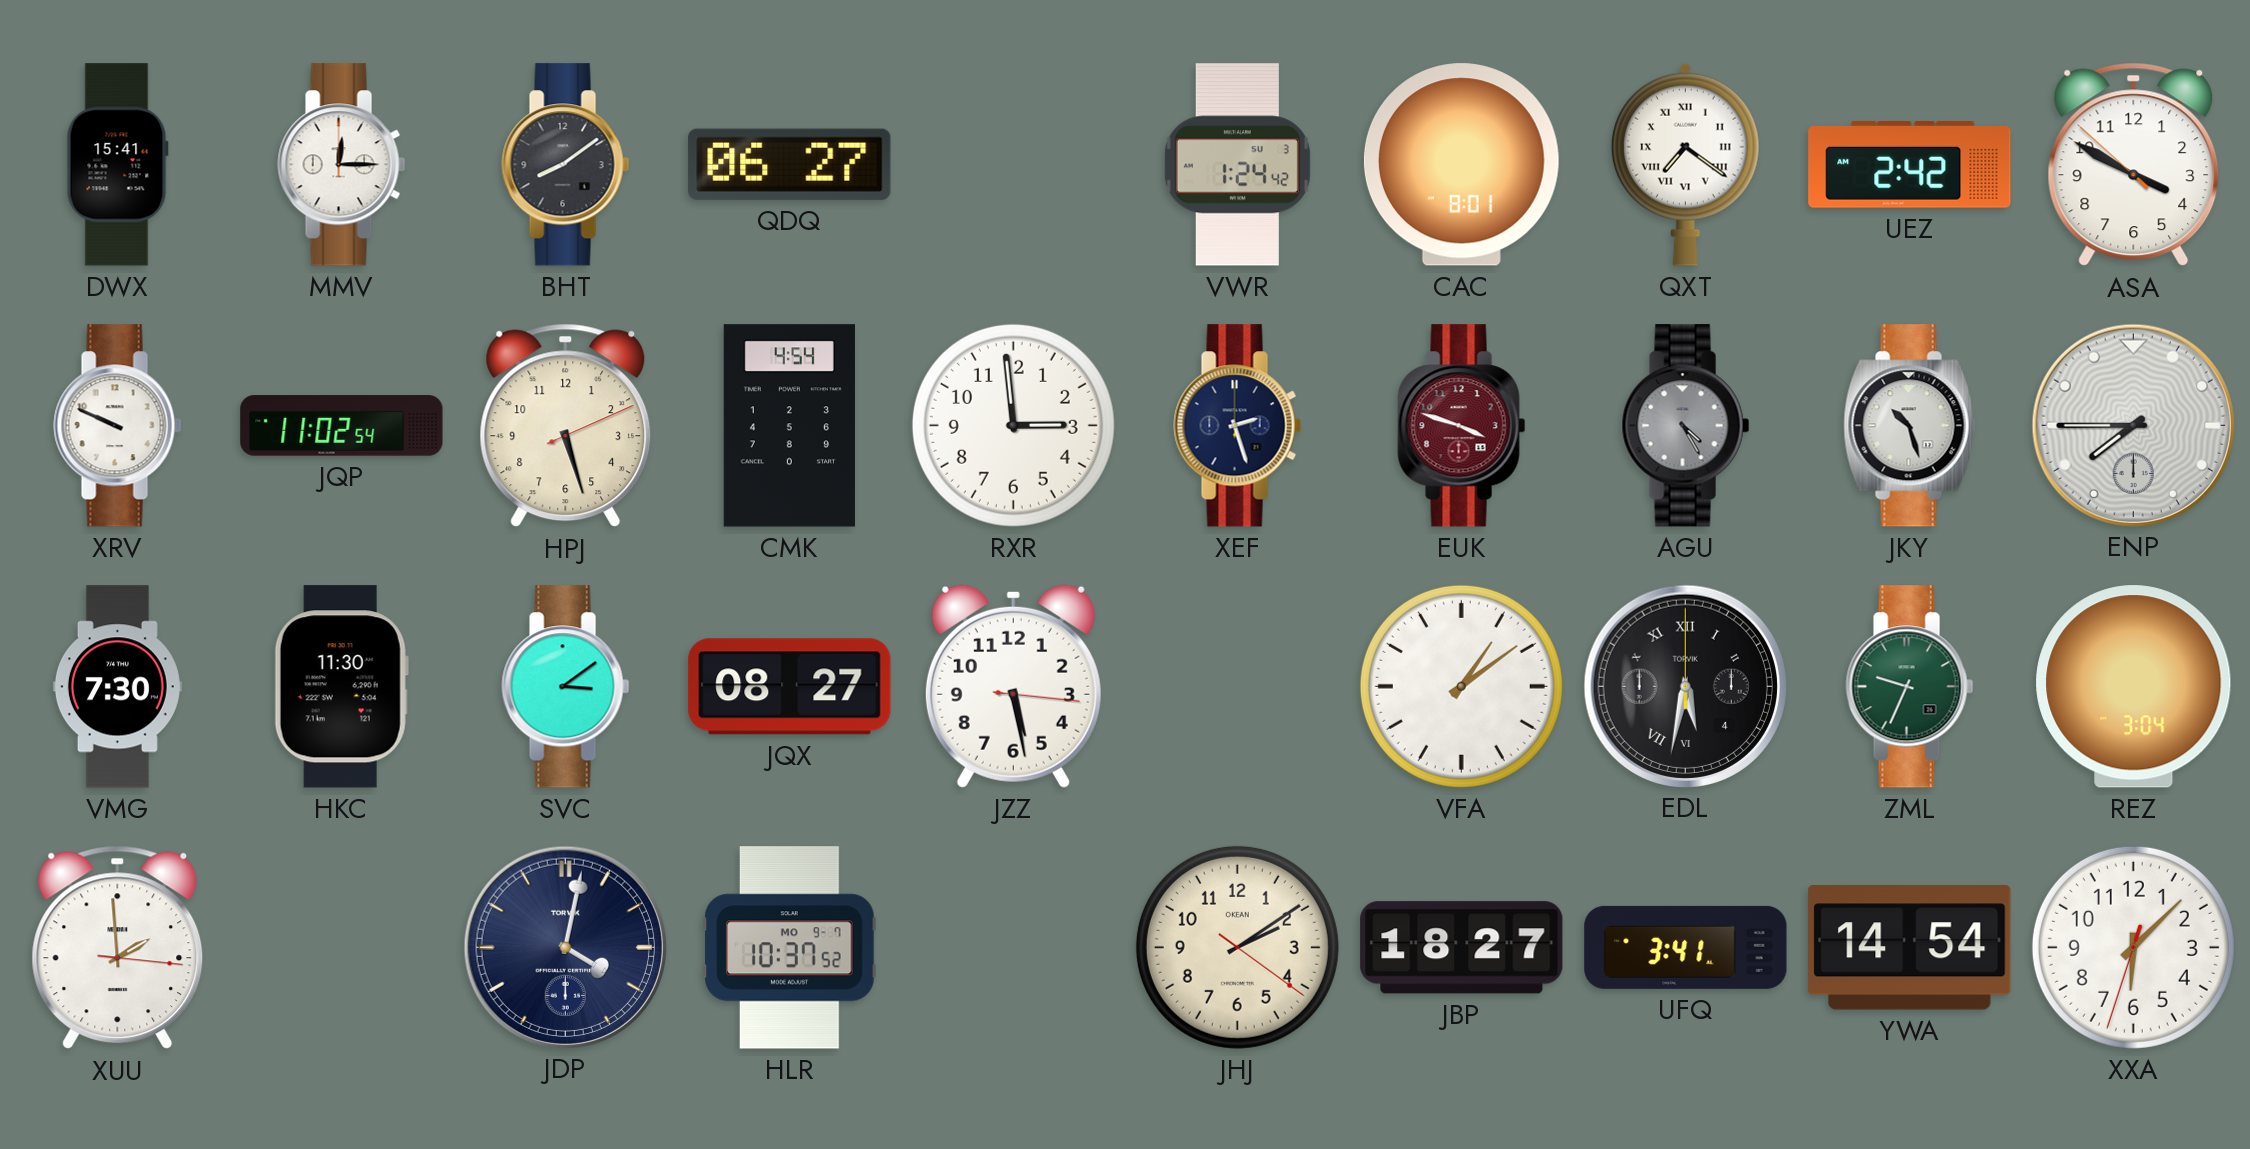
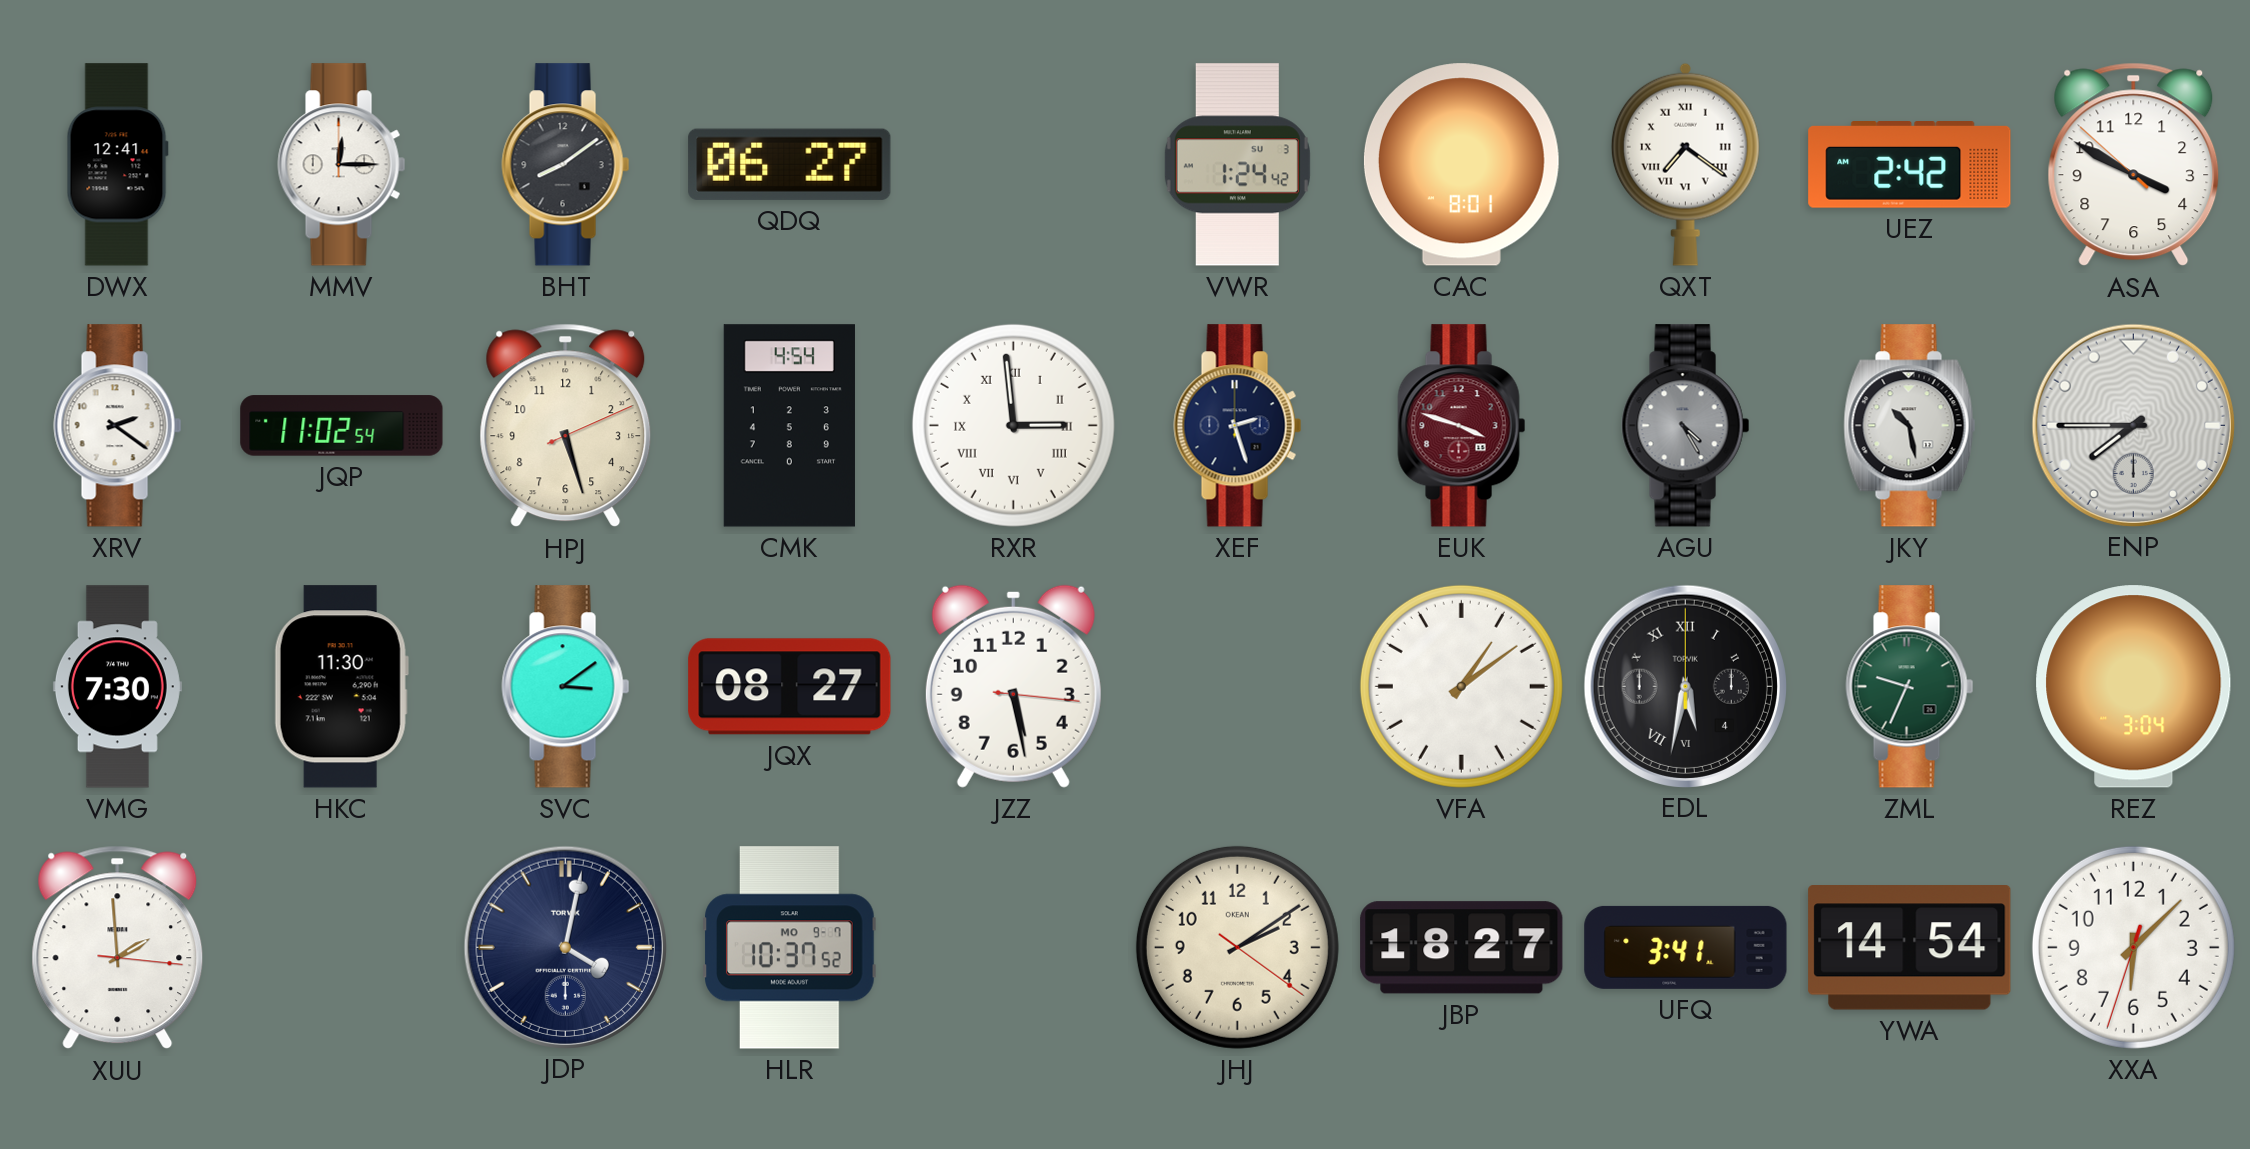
DWX: 15:41 -> 12:41 (117, 165)
XRV: 9:49 -> 2:21 (118, 426)
RXR numerals: Arabic -> Roman (1013, 425)
JKY: 10:27 -> 10:28 (1910, 426)
